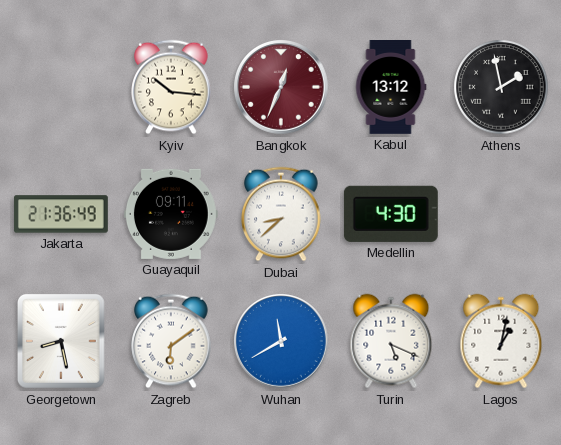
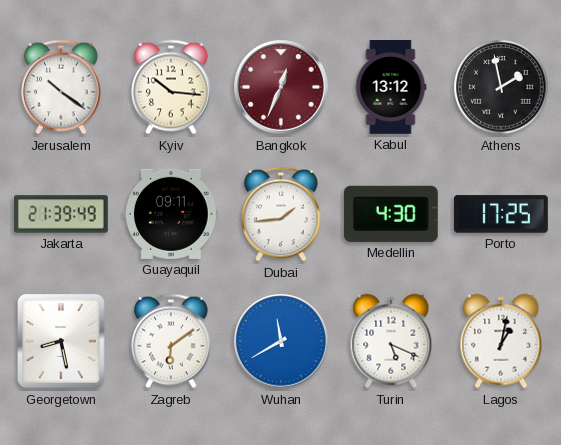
Jerusalem: none -> 10:21 (61, 87)
Jakarta: 21:36 -> 21:39 (62, 214)
Dubai: 8:38 -> 1:44 (281, 214)
Porto: none -> 17:25 (501, 214)
